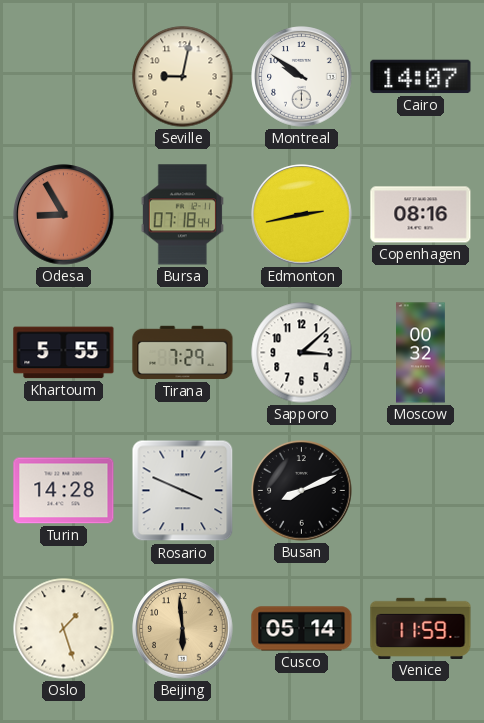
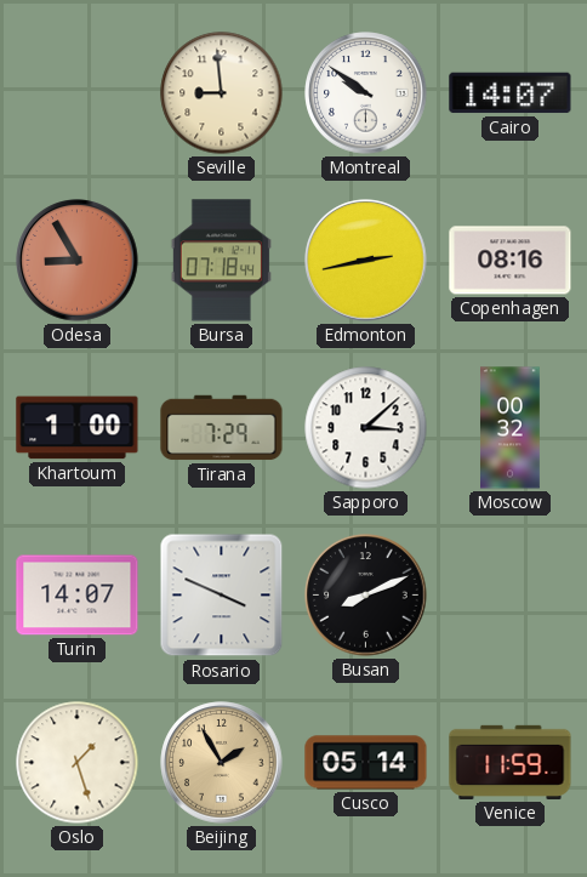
Seville: 9:02 -> 8:59 (222, 93)
Khartoum: 5:55 -> 1:00 (78, 428)
Turin: 14:28 -> 14:07 (78, 596)
Beijing: 5:59 -> 1:55 (222, 763)
